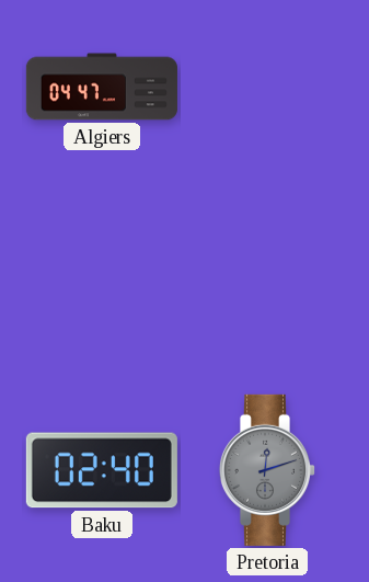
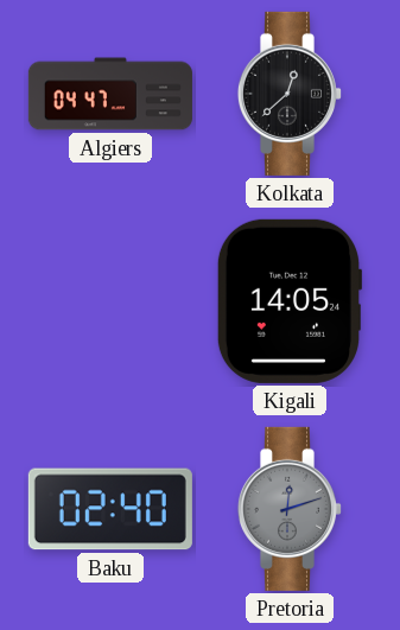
Kolkata: none -> 12:38 (288, 94)
Kigali: none -> 14:05 (290, 301)
